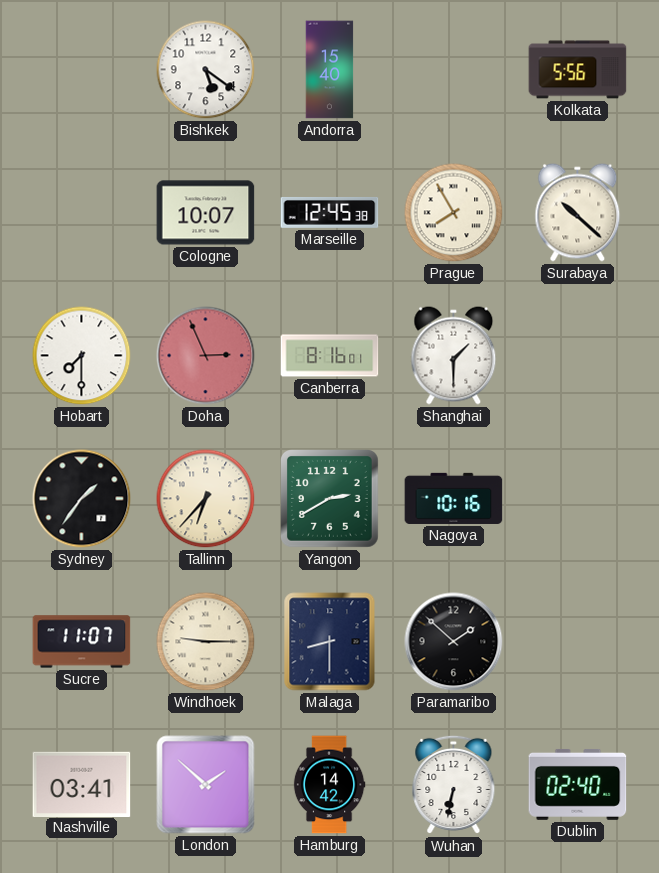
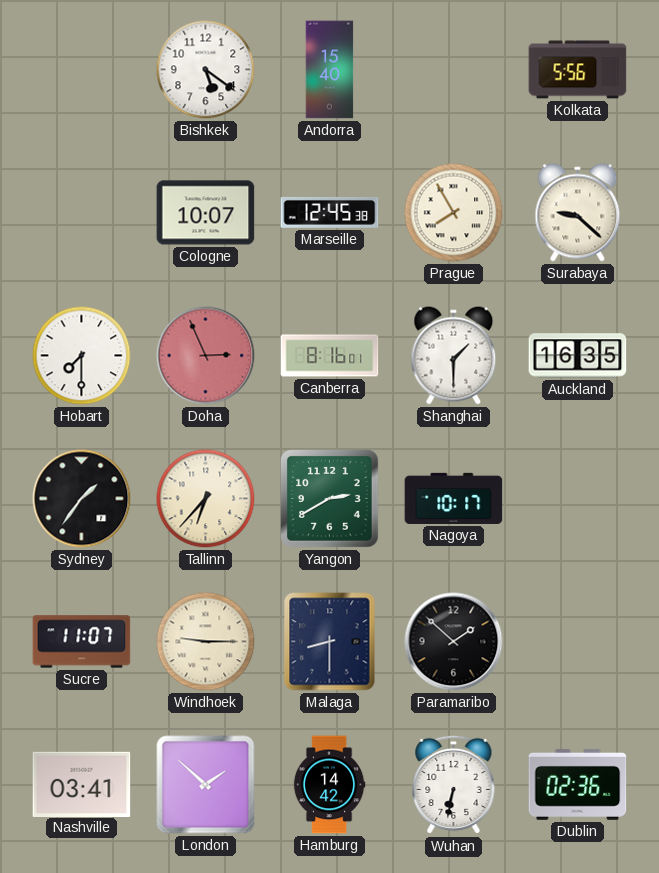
Surabaya: 10:22 -> 9:22 (578, 213)
Auckland: none -> 16:35 (578, 356)
Nagoya: 10:16 -> 10:17 (454, 498)
Dublin: 02:40 -> 02:36 (578, 784)
